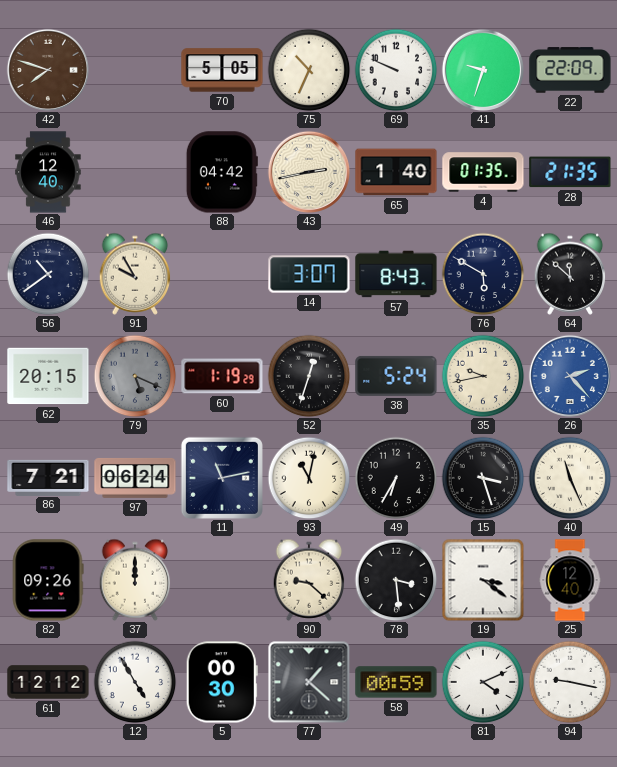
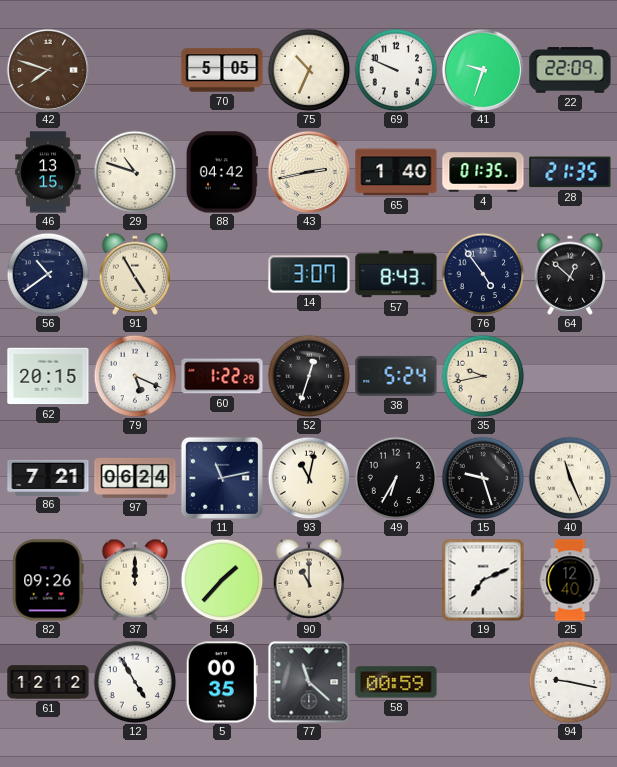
46: 12:40 -> 13:15 (48, 172)
29: none -> 10:48 (135, 172)
91: 9:55 -> 4:55 (135, 274)
76: 5:50 -> 4:54 (483, 274)
64: 11:52 -> 12:52 (570, 274)
79 dial: grey -> white (135, 376)
60: 1:19 -> 1:22 (222, 376)
26: 2:23 -> none (569, 375)
15: 3:27 -> 9:27 (483, 478)
54: none -> 1:37 (222, 580)
90: 9:22 -> 11:00 (309, 580)
78: 3:29 -> none (396, 580)
19: 3:21 -> 7:11 (483, 580)
5: 00:30 -> 00:35 (222, 682)
77: 1:22 -> 11:22 (309, 682)
81: 4:11 -> none (483, 682)
